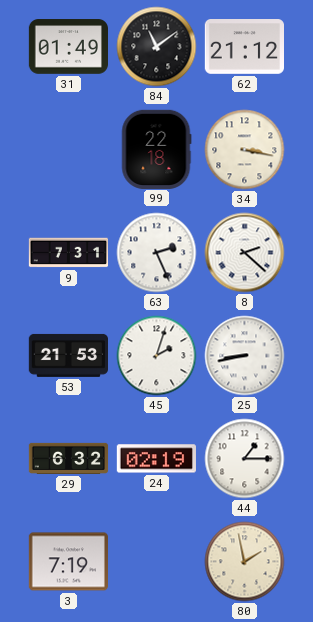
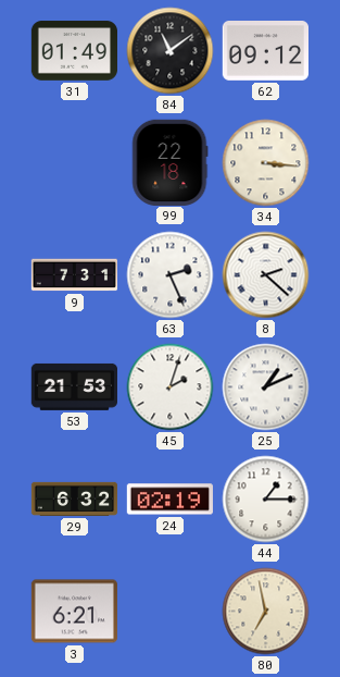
62: 21:12 -> 09:12 (265, 51)
34: 3:17 -> 3:16 (266, 163)
25: 8:43 -> 1:11 (266, 387)
3: 7:19 -> 6:21 (74, 612)
80: 1:58 -> 6:58 (266, 612)
